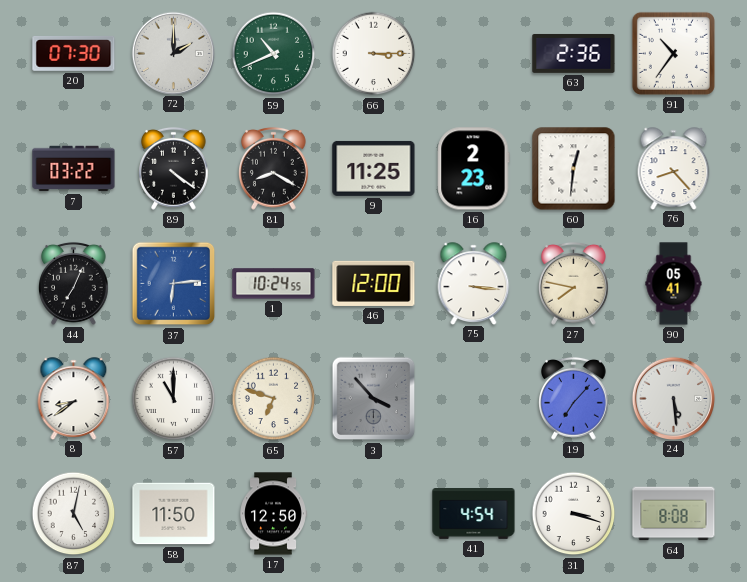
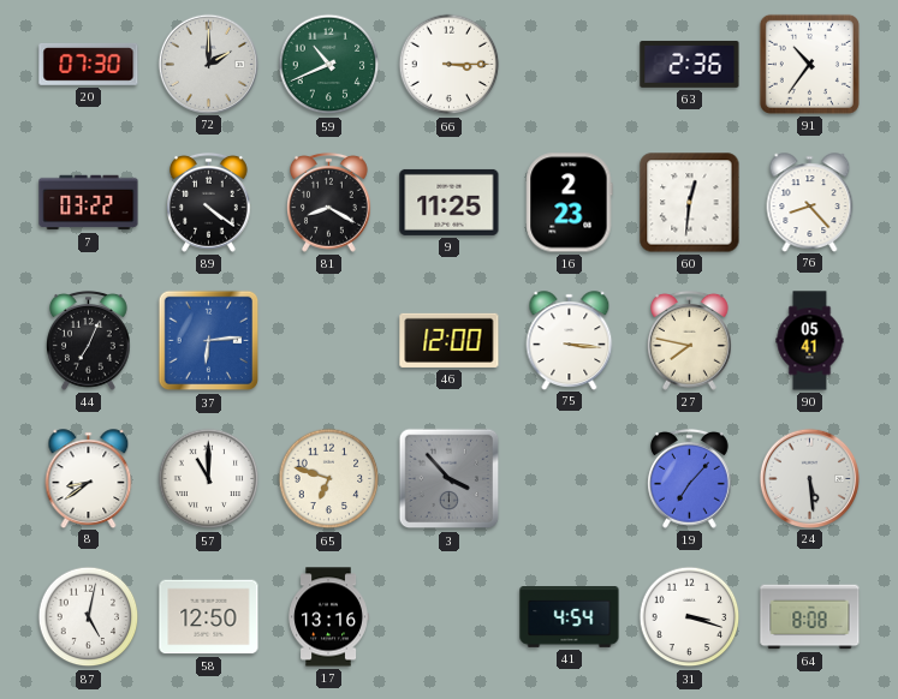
1: 10:24 -> none (274, 284)
58: 11:50 -> 12:50 (209, 617)
17: 12:50 -> 13:16 (328, 617)
